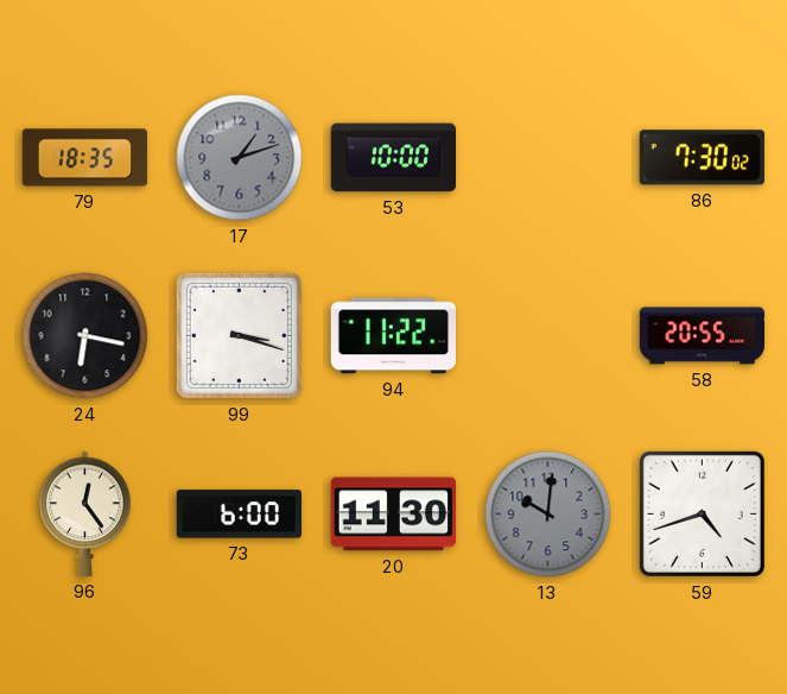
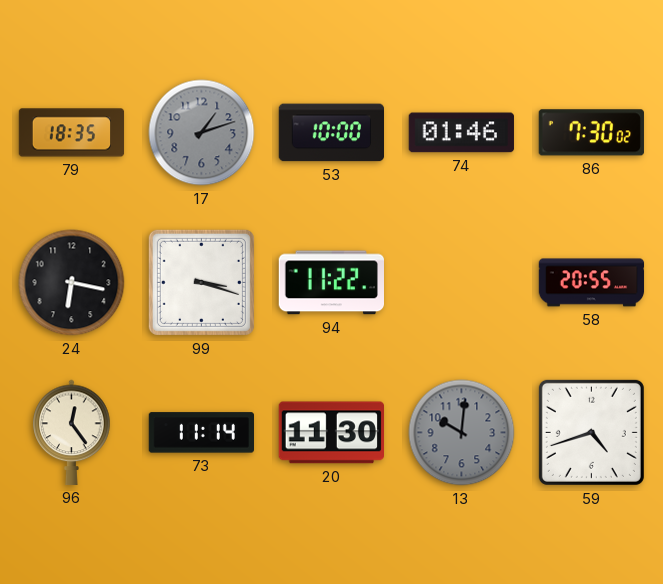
74: none -> 01:46 (461, 133)
73: 6:00 -> 11:14 (201, 433)
